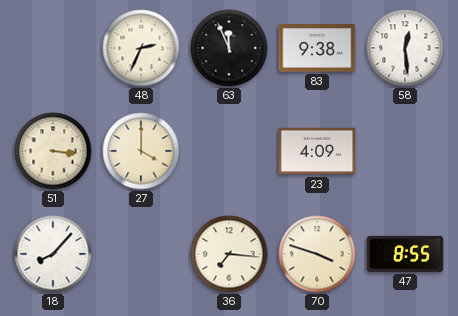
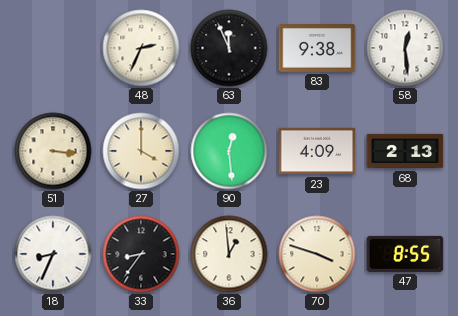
90: none -> 12:29 (229, 151)
68: none -> 2:13 (405, 151)
18: 8:07 -> 8:34 (53, 254)
33: none -> 8:36 (141, 254)
36: 7:16 -> 12:59 (229, 254)
